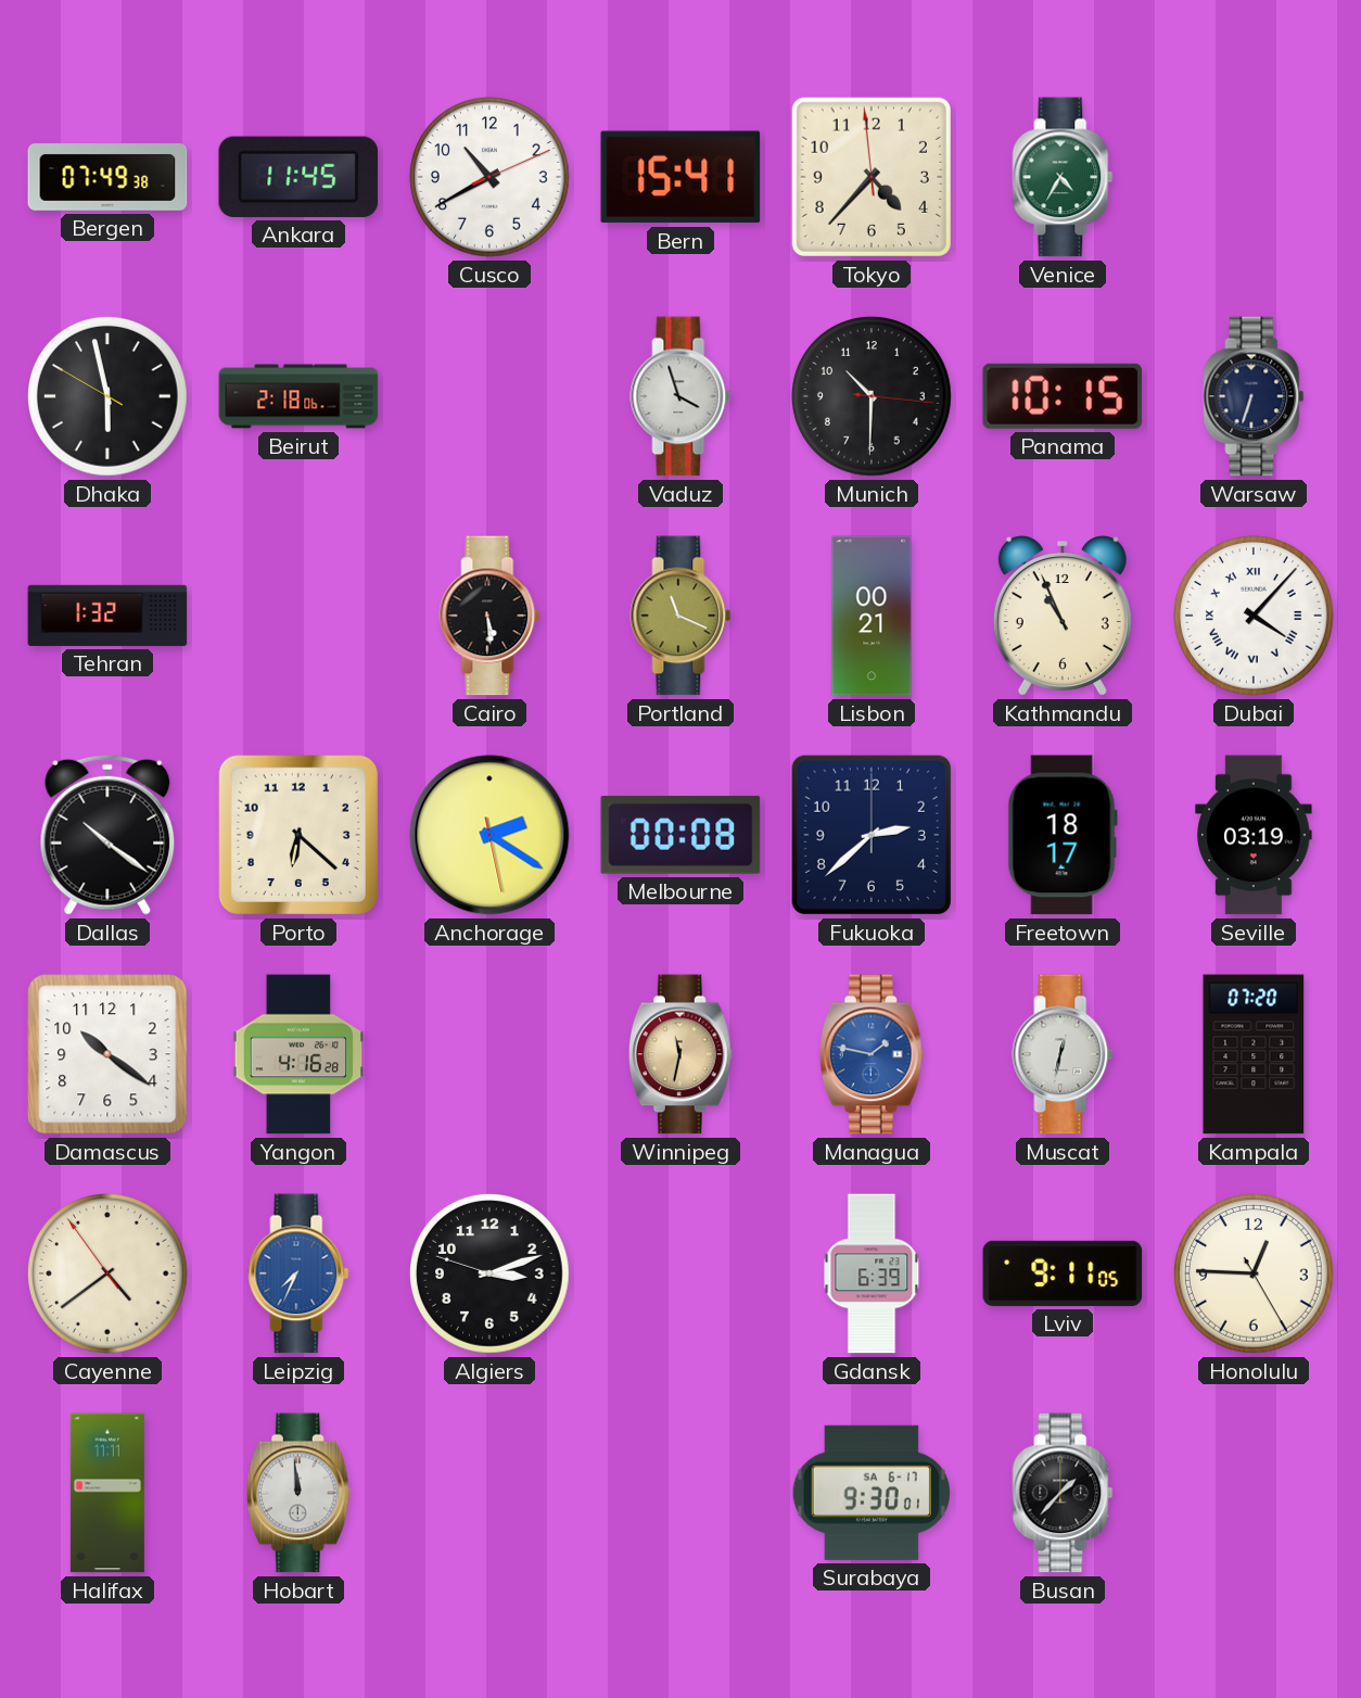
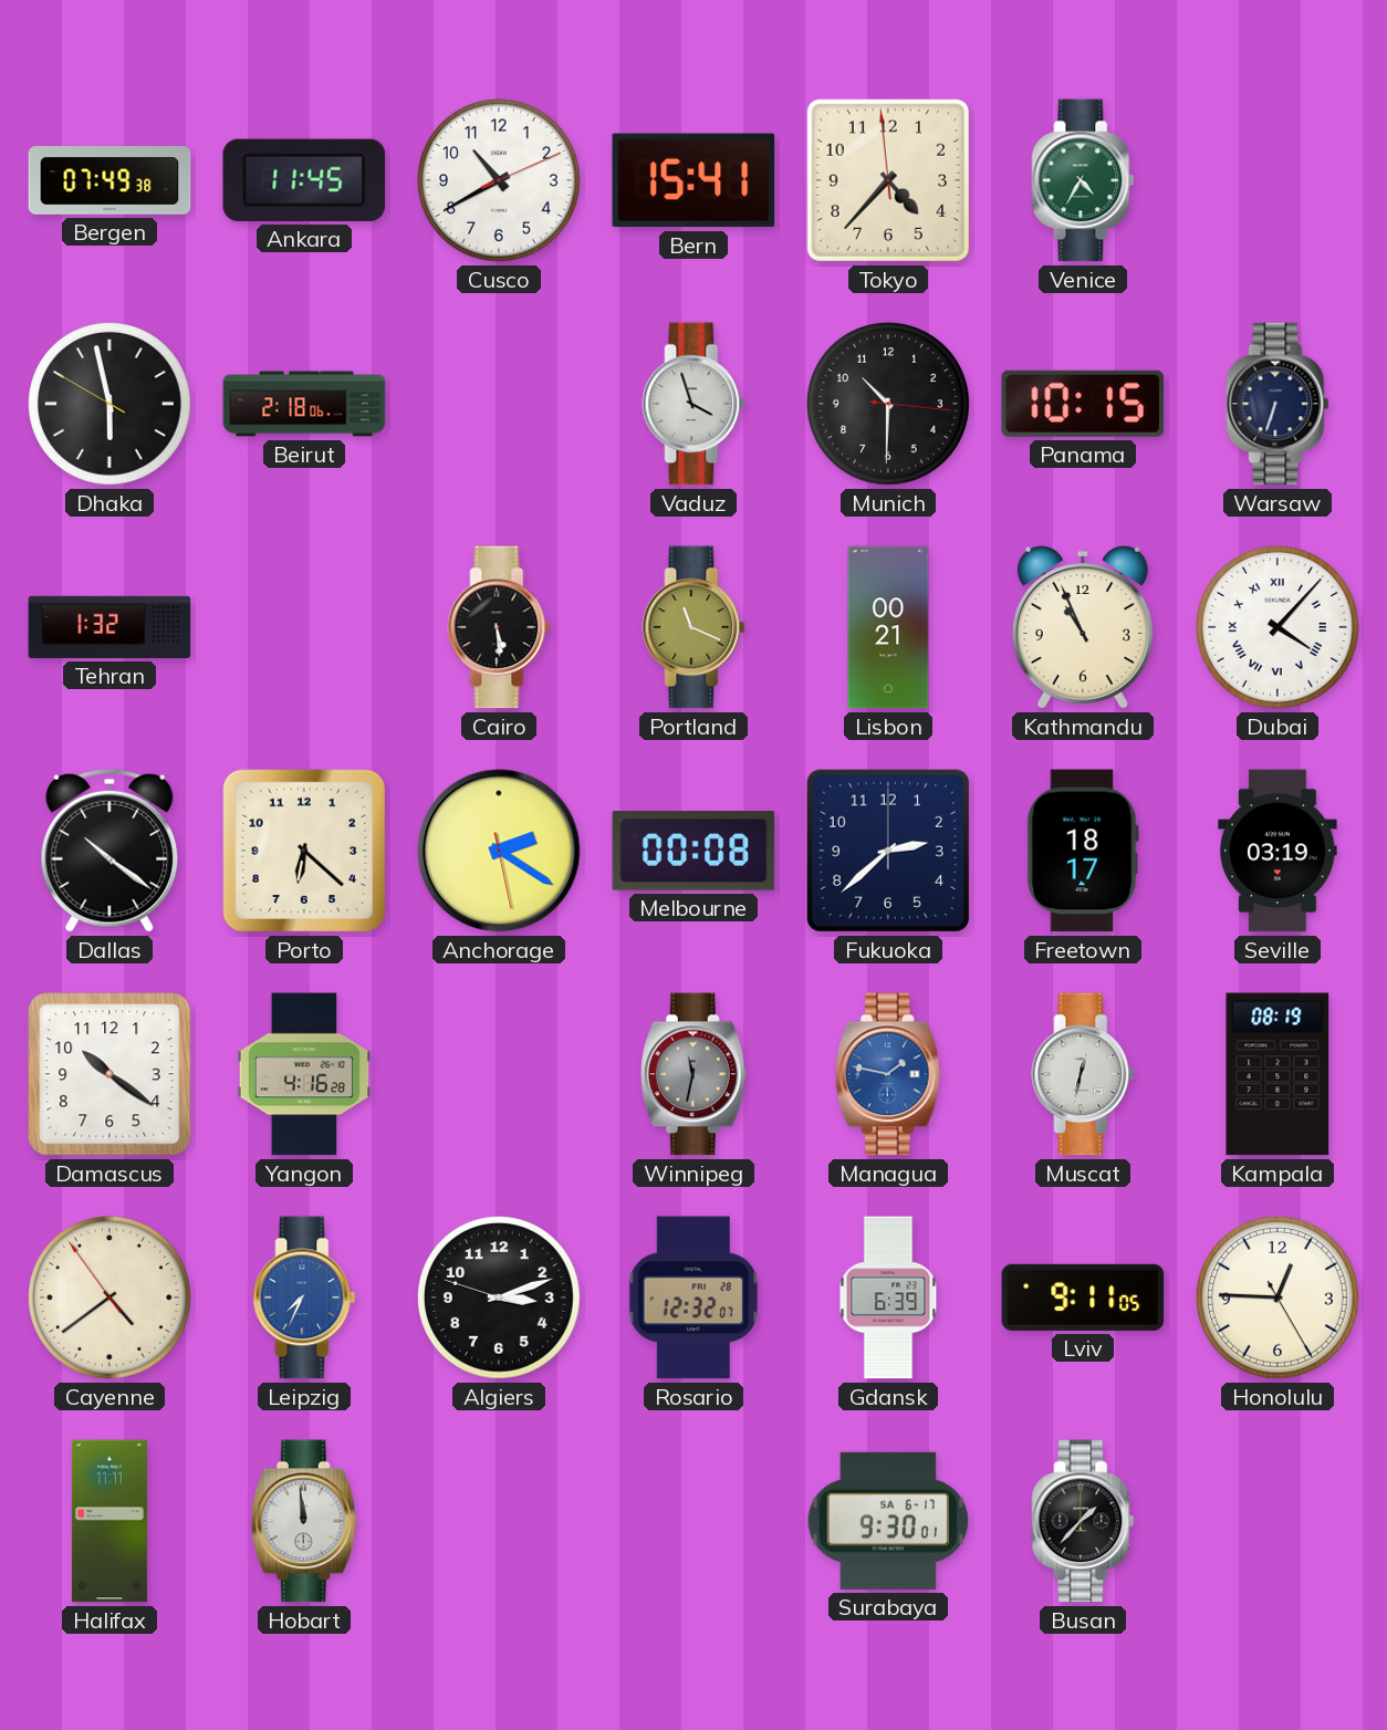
Winnipeg dial: champagne -> grey (693, 1074)
Kampala: 07:20 -> 08:19 (1277, 1074)
Rosario: none -> 12:32 (693, 1298)
